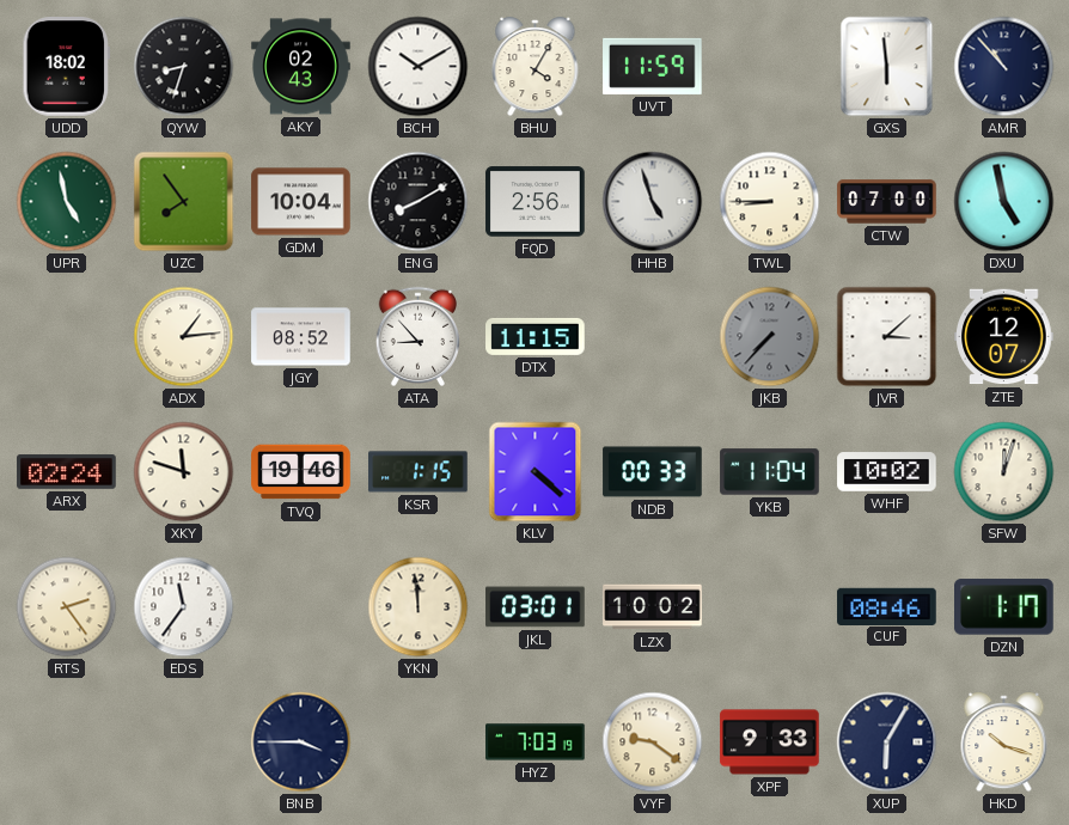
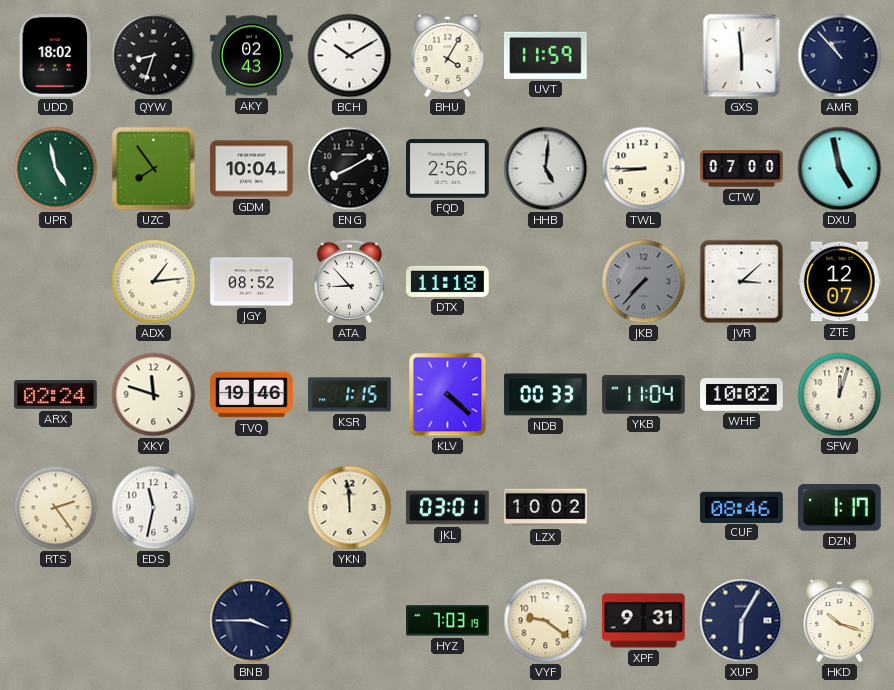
HHB: 4:57 -> 5:01 (546, 169)
DTX: 11:15 -> 11:18 (448, 281)
EDS: 11:36 -> 11:32 (154, 508)
XPF: 9:33 -> 9:31 (644, 621)
